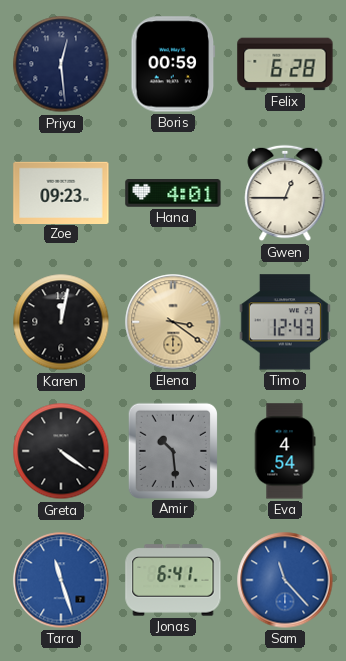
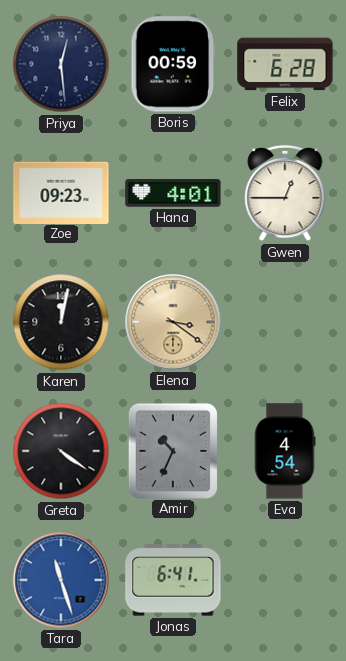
Timo: 12:43 -> none (285, 322)
Amir: 10:29 -> 10:34 (173, 450)
Sam: 11:23 -> none (285, 580)
